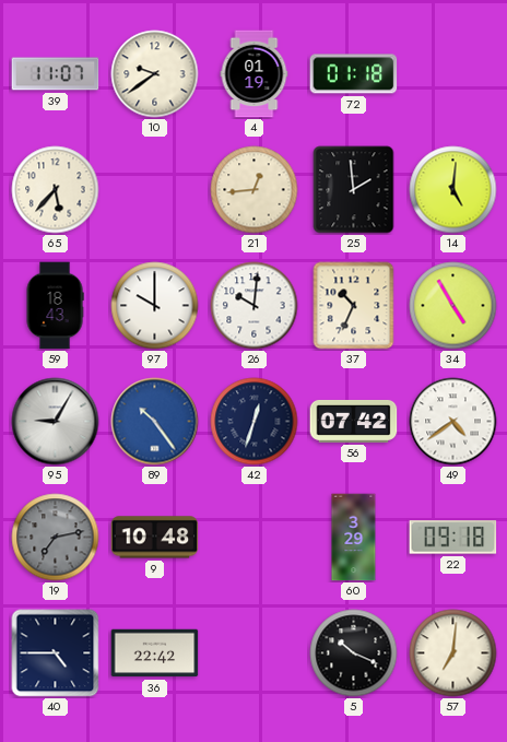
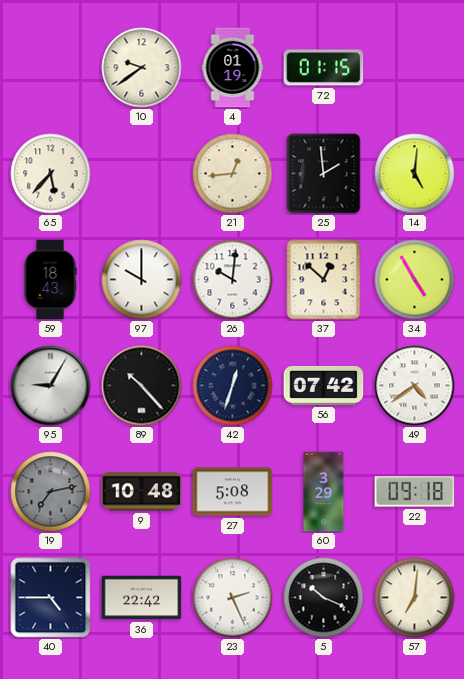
39: 11:07 -> none (56, 74)
72: 01:18 -> 01:15 (324, 68)
37: 10:34 -> 12:52 (324, 280)
89: 10:24 -> 10:23 (142, 386)
89 dial: blue -> black (142, 386)
27: none -> 5:08 (233, 492)
23: none -> 2:26 (233, 598)
